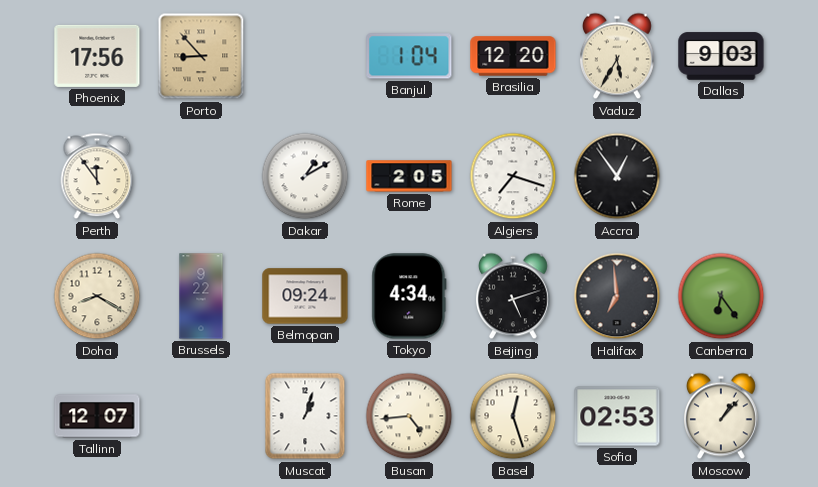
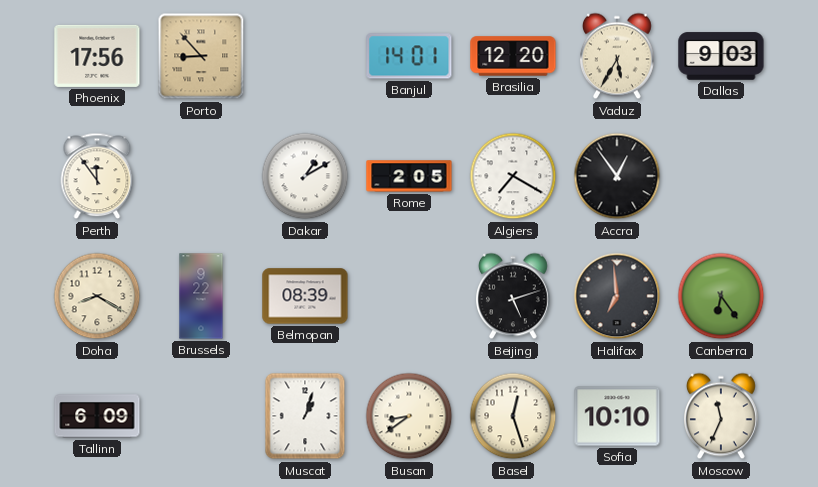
Banjul: 1:04 -> 14:01 (409, 56)
Algiers: 7:18 -> 7:20 (513, 176)
Belmopan: 09:24 -> 08:39 (305, 296)
Tokyo: 4:34 -> none (409, 296)
Tallinn: 12:07 -> 6:09 (97, 416)
Busan: 4:44 -> 8:39 (409, 416)
Sofia: 02:53 -> 10:10 (617, 416)
Moscow: 1:07 -> 11:34 (722, 416)
